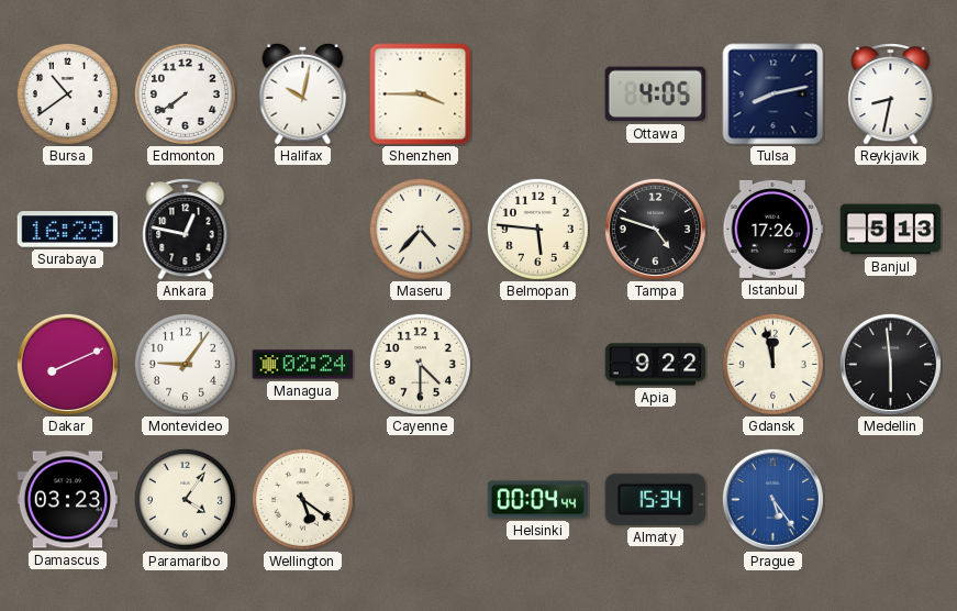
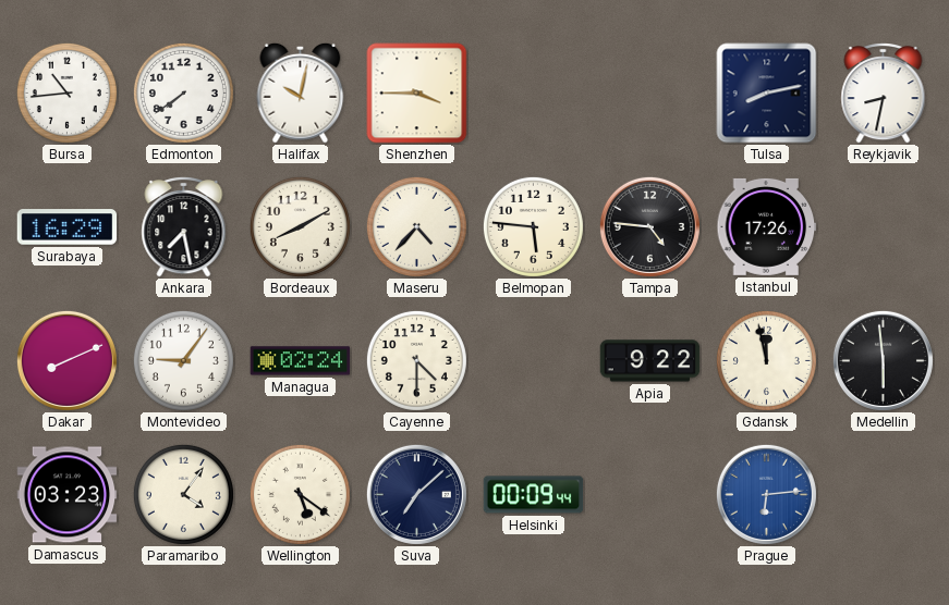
Bursa: 10:39 -> 10:44 (66, 92)
Ottawa: 4:05 -> none (656, 95)
Ankara: 12:47 -> 7:28 (184, 226)
Bordeaux: none -> 8:10 (300, 226)
Tampa: 4:48 -> 4:46 (649, 226)
Banjul: 5:13 -> none (891, 230)
Suva: none -> 7:08 (416, 494)
Helsinki: 00:04 -> 00:09 (534, 495)
Almaty: 15:34 -> none (655, 499)
Prague: 5:24 -> 6:14 (766, 494)
